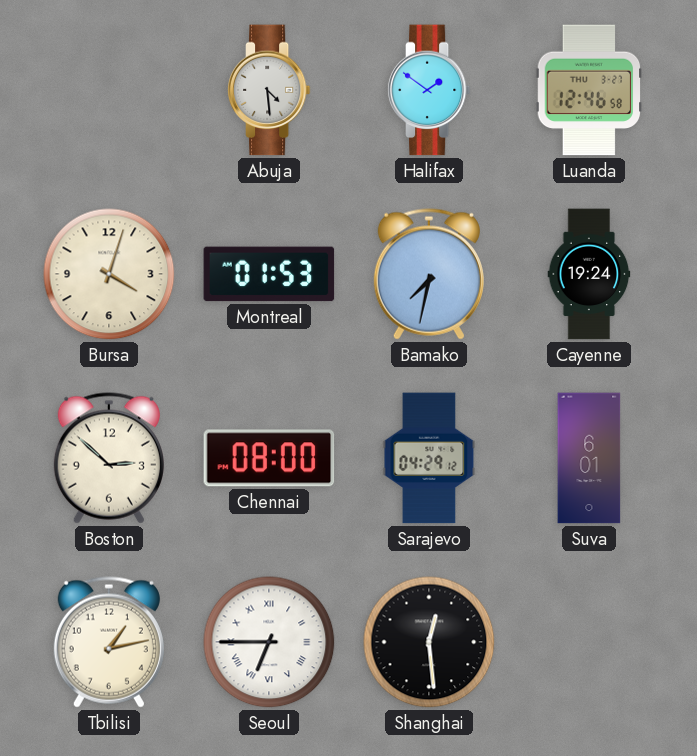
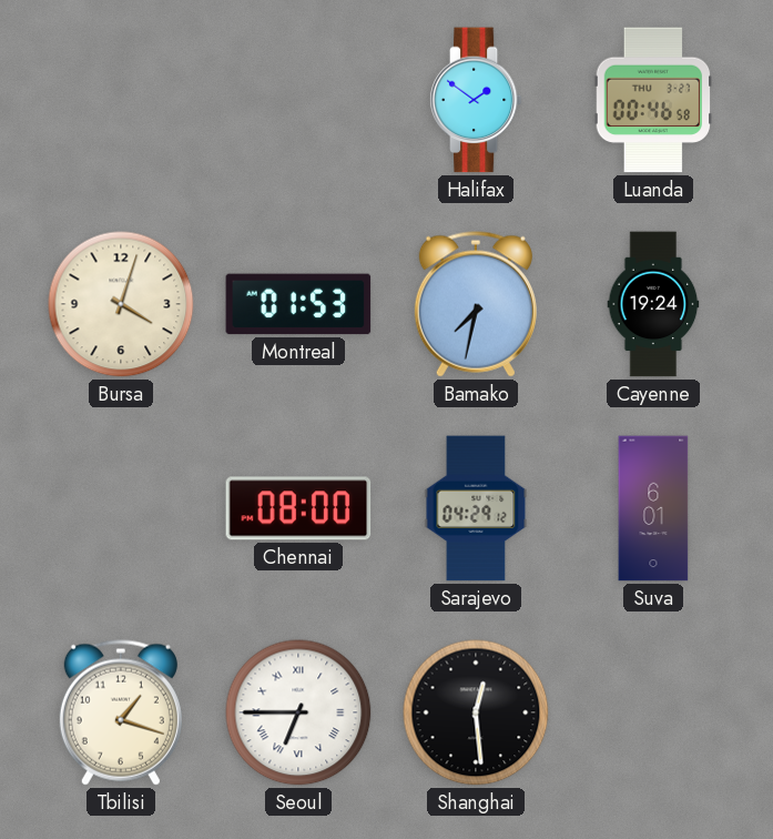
Abuja: 4:29 -> none (269, 90)
Luanda: 12:46 -> 00:46 (653, 100)
Boston: 2:52 -> none (109, 458)
Tbilisi: 1:13 -> 1:18 (121, 712)
